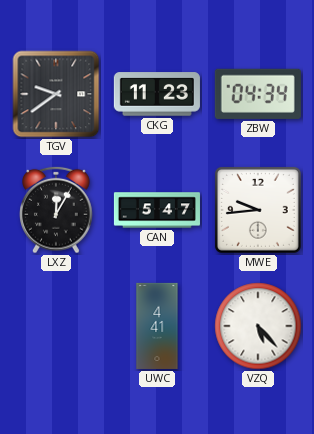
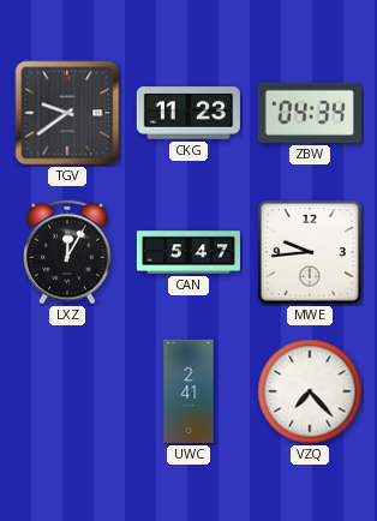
UWC: 4:41 -> 2:41 (188, 391)
VZQ: 5:23 -> 7:23 (310, 391)
